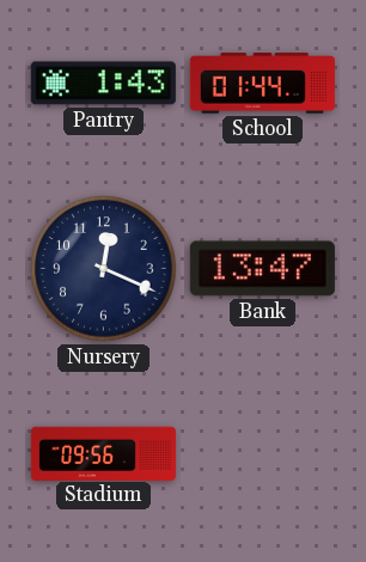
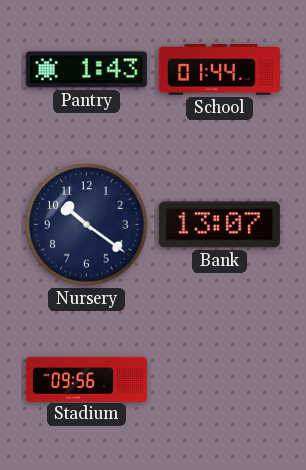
Nursery: 12:19 -> 10:21 (87, 225)
Bank: 13:47 -> 13:07 (219, 225)
